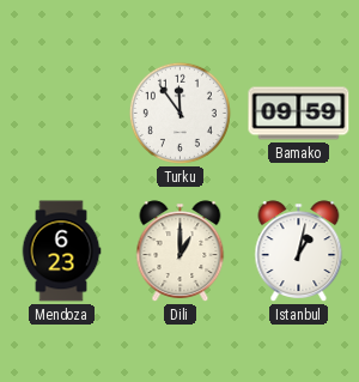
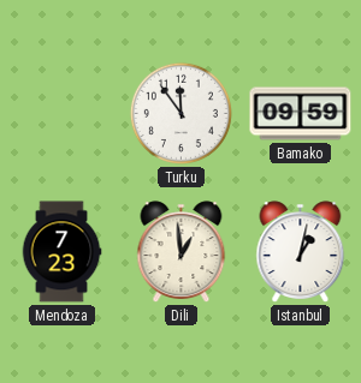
Mendoza: 6:23 -> 7:23 (61, 252)
Dili: 1:00 -> 12:59 (182, 252)
